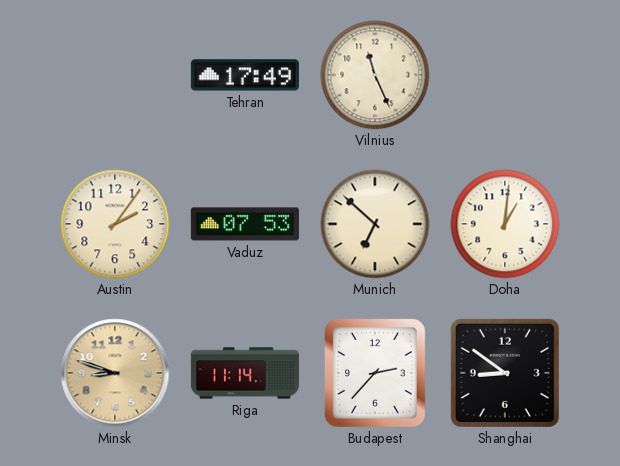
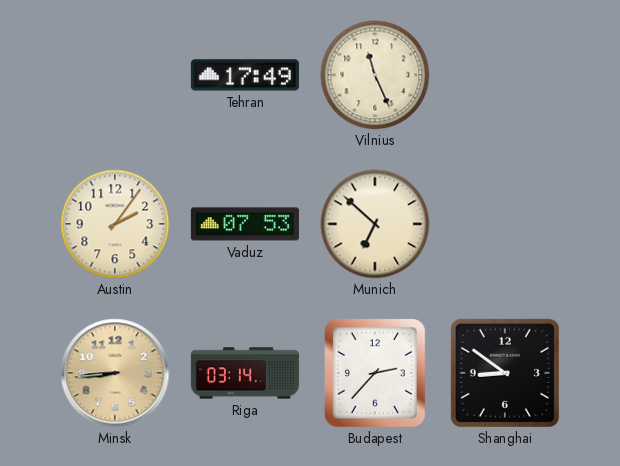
Doha: 1:01 -> none (505, 224)
Minsk: 8:48 -> 8:44 (115, 373)
Riga: 11:14 -> 03:14 (245, 373)
